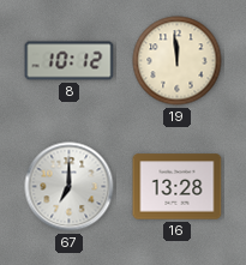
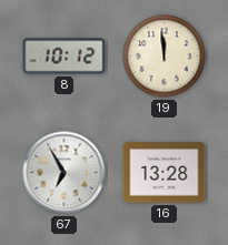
67: 7:00 -> 6:55 (65, 173)
